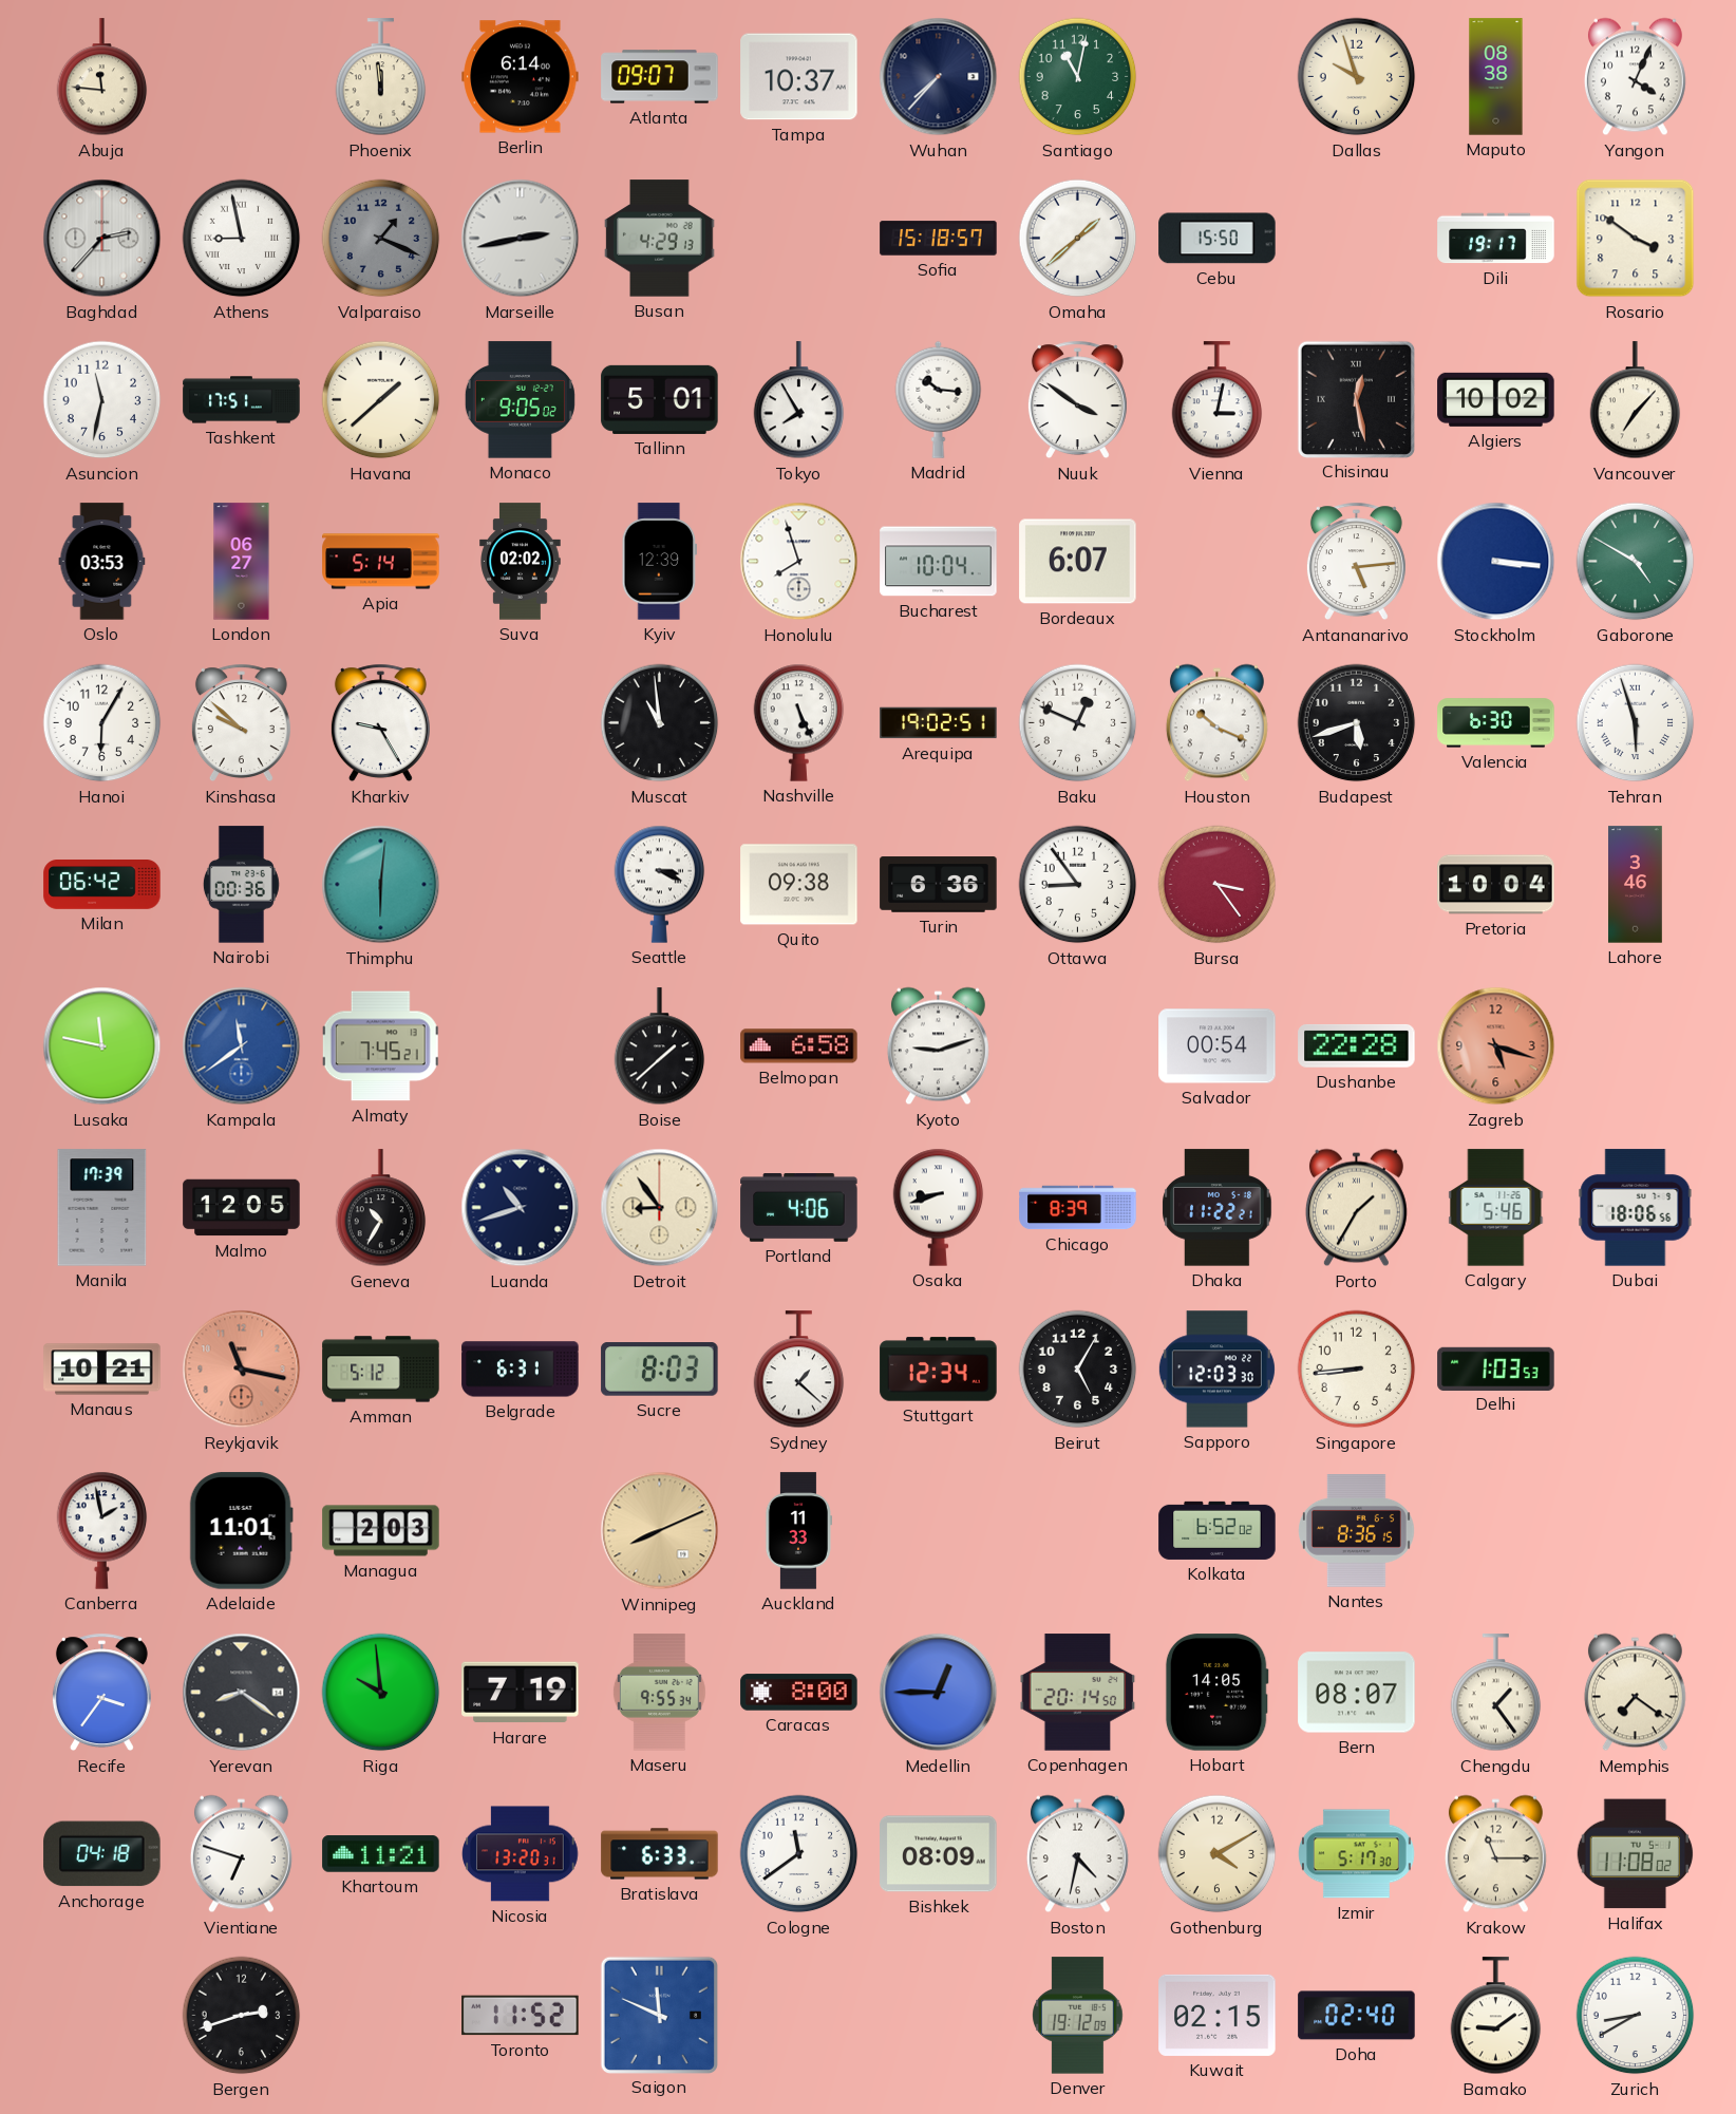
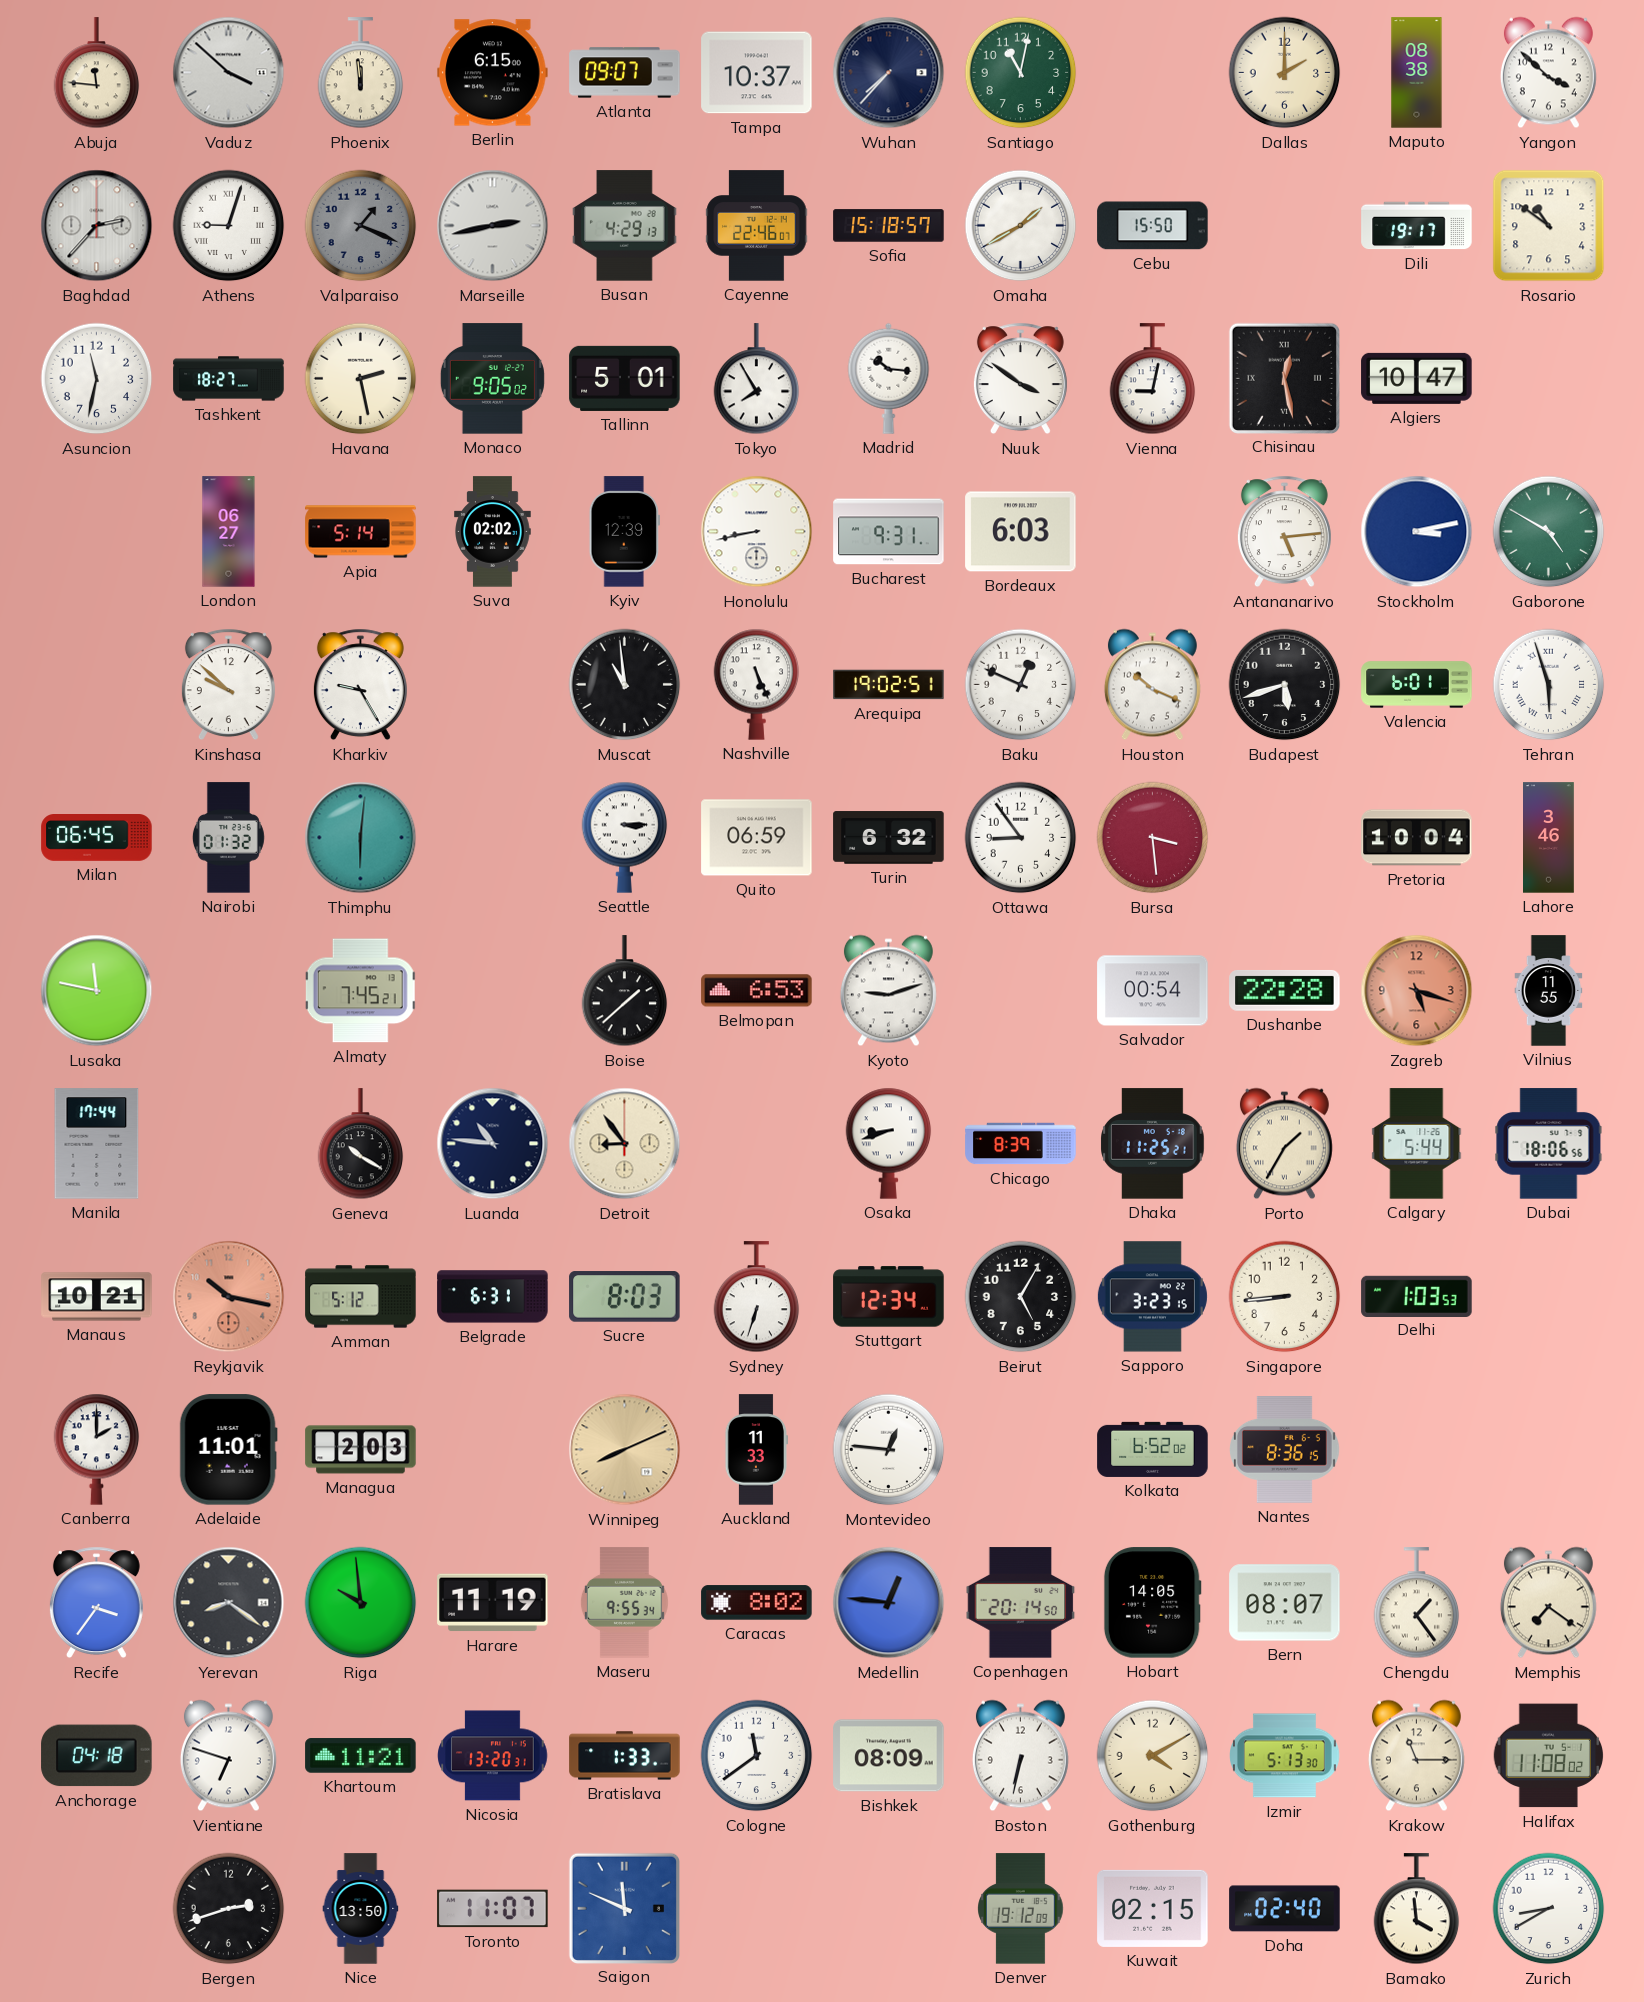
Vaduz: none -> 3:52 (229, 73)
Berlin: 6:14 -> 6:15 (493, 73)
Dallas: 9:57 -> 2:00 (1285, 73)
Yangon: 4:04 -> 3:52 (1548, 73)
Athens: 8:58 -> 9:03 (229, 226)
Cayenne: none -> 22:46 (757, 226)
Omaha: 1:38 -> 1:40 (1021, 226)
Rosario: 3:51 -> 10:51 (1549, 226)
Tashkent: 17:51 -> 18:27 (229, 379)
Havana: 1:38 -> 2:28 (361, 379)
Vienna: 3:02 -> 9:02 (1153, 379)
Algiers: 10:02 -> 10:47 (1417, 378)
Vancouver: 7:07 -> none (1636, 400)
Oslo: 03:53 -> none (102, 562)
Honolulu: 7:57 -> 8:43 (757, 532)
Bucharest: 10:04 -> 9:31 (889, 532)
Bordeaux: 6:07 -> 6:03 (1021, 532)
Stockholm: 3:16 -> 3:13 (1417, 532)
Hanoi: 6:05 -> none (102, 723)
Valencia: 6:30 -> 6:01 (1417, 685)
Milan: 06:42 -> 06:45 (97, 838)
Nairobi: 00:36 -> 01:32 (228, 838)
Seattle: 3:19 -> 3:15 (625, 837)
Quito: 09:38 -> 06:59 (757, 838)
Turin: 6:36 -> 6:32 (889, 838)
Bursa: 3:24 -> 3:29 (1153, 838)
Kampala: 11:39 -> none (242, 1046)
Belmopan: 6:58 -> 6:53 (757, 991)
Vilnius: none -> 11:55 (1549, 991)
Manila: 17:39 -> 17:44 (97, 1144)
Malmo: 12:05 -> none (242, 1208)
Geneva: 10:35 -> 10:20 (361, 1144)
Luanda: 10:42 -> 10:46 (493, 1144)
Portland: 4:06 -> none (799, 1208)
Dhaka: 11:22 -> 11:25 (1153, 1144)
Calgary: 5:46 -> 5:44 (1417, 1144)
Reykjavik: 11:17 -> 10:17 (229, 1297)
Sydney: 1:22 -> 6:33 (757, 1297)
Sapporo: 12:03 -> 3:23 (1152, 1297)
Canberra: 1:58 -> 2:00 (97, 1449)
Montevideo: none -> 12:46 (889, 1450)
Harare: 7:19 -> 11:19 (493, 1603)
Caracas: 8:00 -> 8:02 (757, 1603)
Medellin: 12:45 -> 12:46 (889, 1603)
Bratislava: 6:33 -> 1:33 (625, 1756)
Boston: 4:32 -> 6:32 (1020, 1756)
Izmir: 5:17 -> 5:13 (1285, 1756)
Nice: none -> 13:50 (361, 1909)
Toronto: 11:52 -> 11:07 (493, 1909)
Bamako: 9:09 -> 3:59 (1417, 1909)
